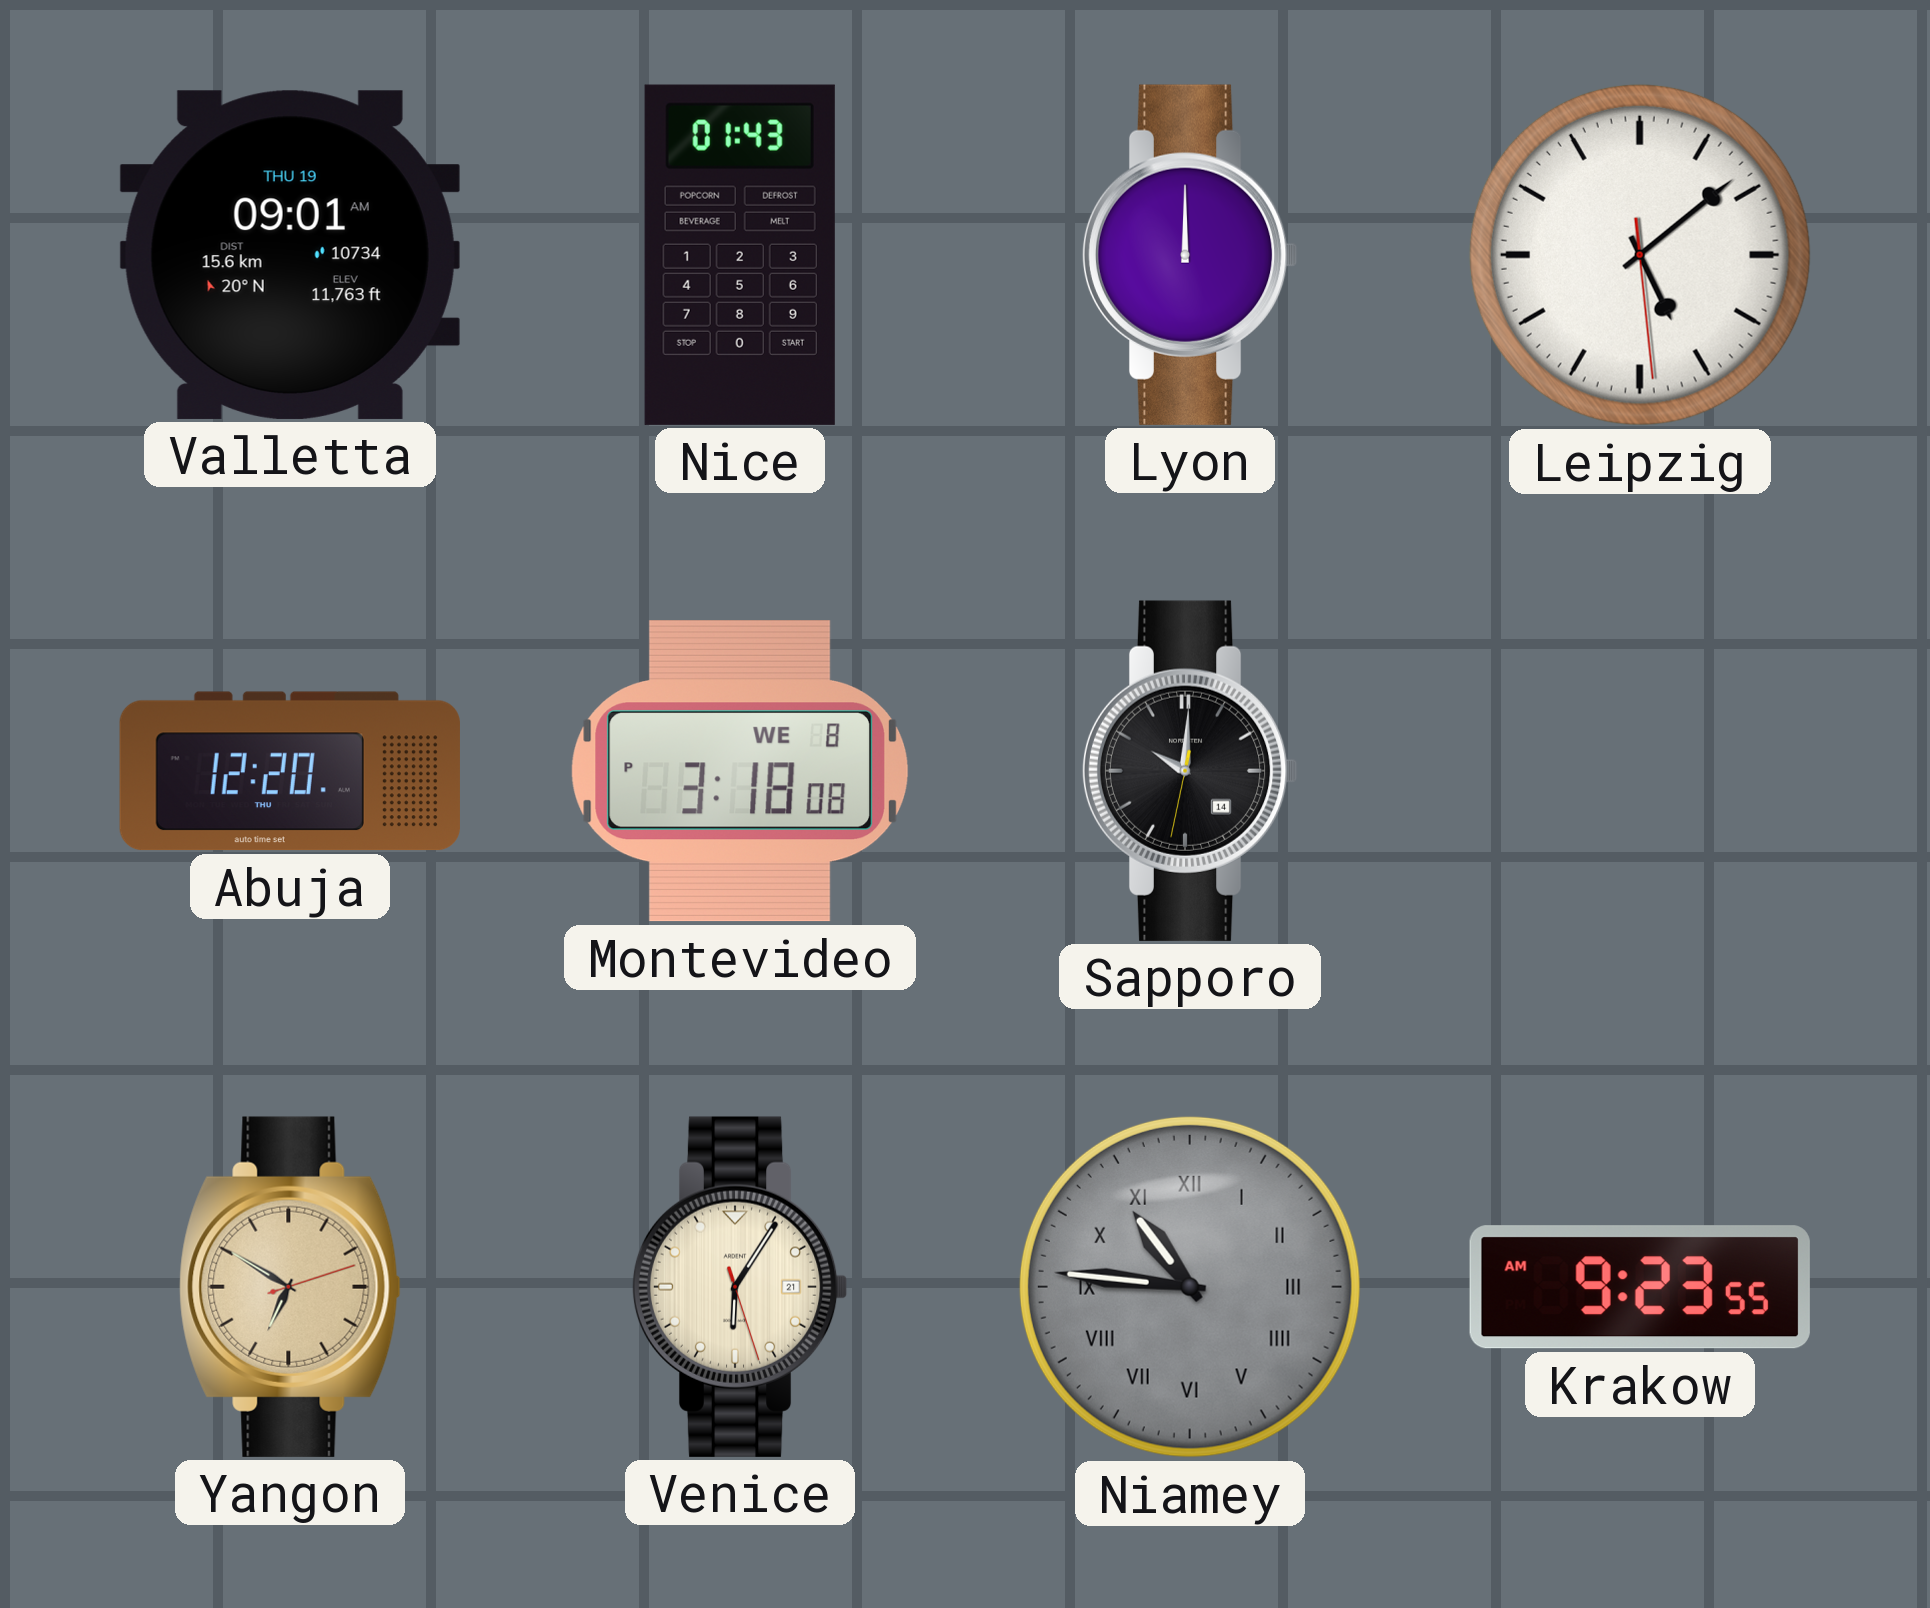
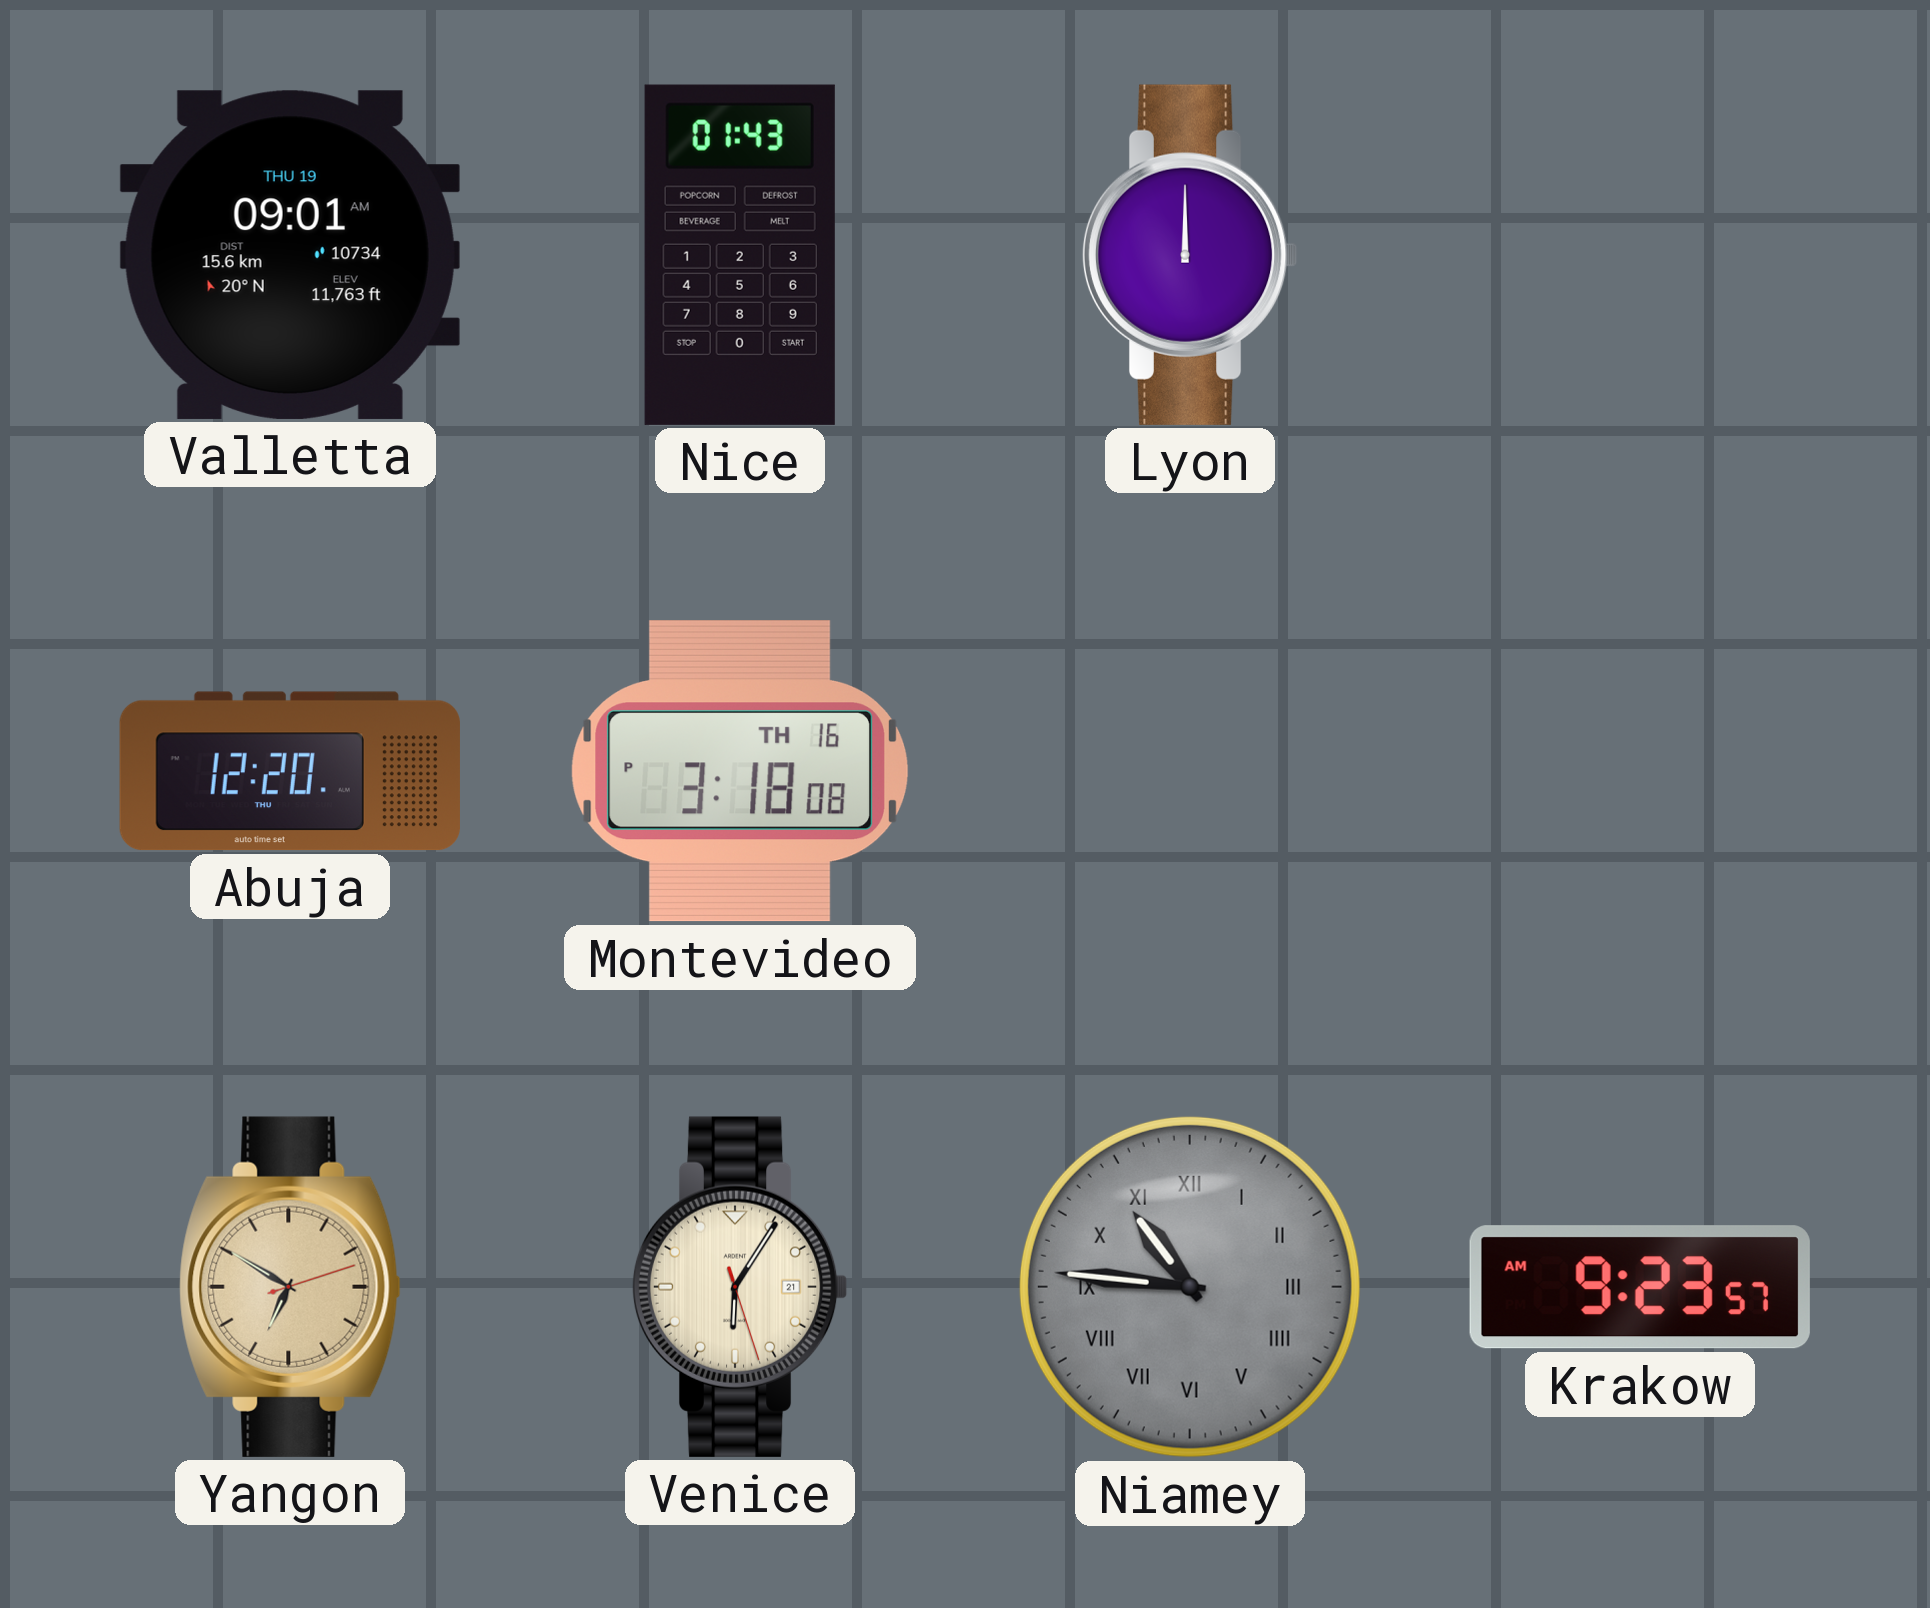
Leipzig: 5:08 -> none (1640, 255)
Montevideo date: WE 8 -> TH 16 (740, 771)
Sapporo: 10:00 -> none (1190, 771)
Krakow: 9:23:55 AM -> 9:23:57 AM (1640, 1287)
